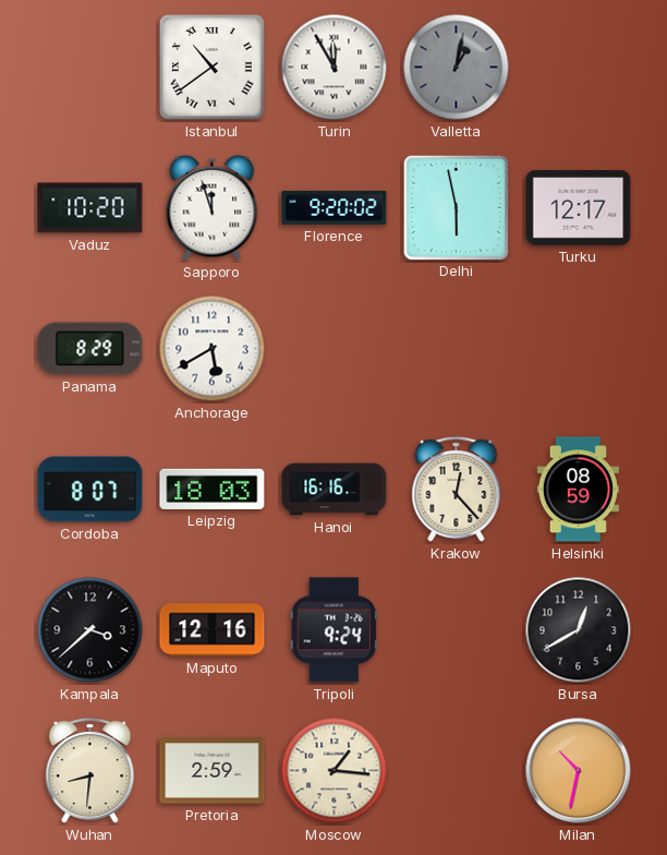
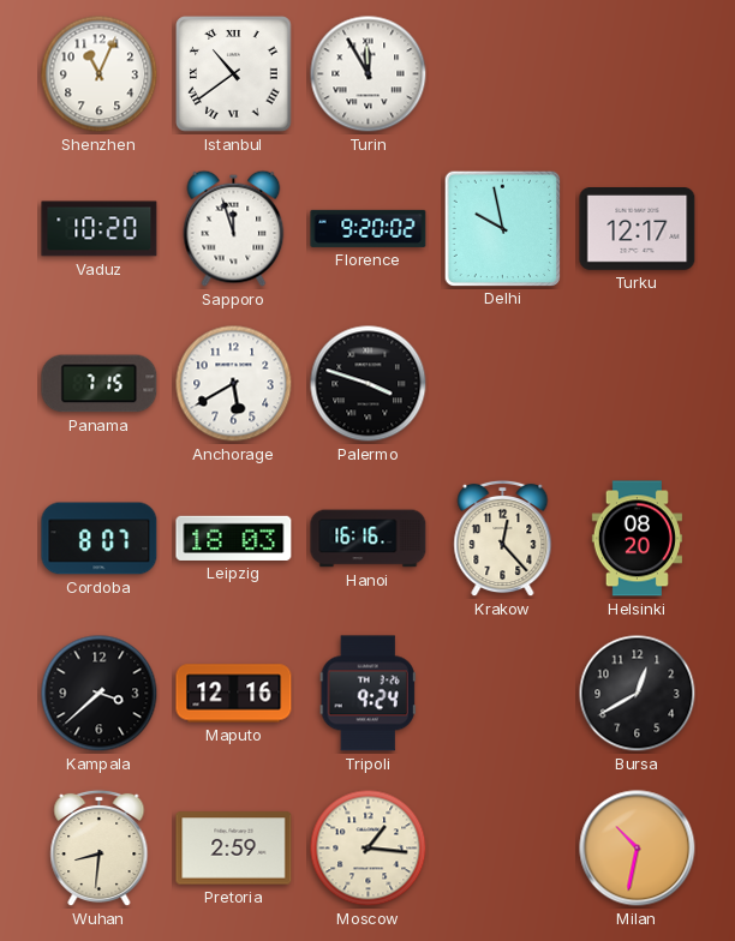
Shenzhen: none -> 11:04 (100, 74)
Valletta: 1:02 -> none (457, 68)
Delhi: 5:58 -> 9:58 (502, 228)
Panama: 8:29 -> 7:15 (100, 384)
Palermo: none -> 3:48 (369, 384)
Helsinki: 08:59 -> 08:20 (637, 539)
